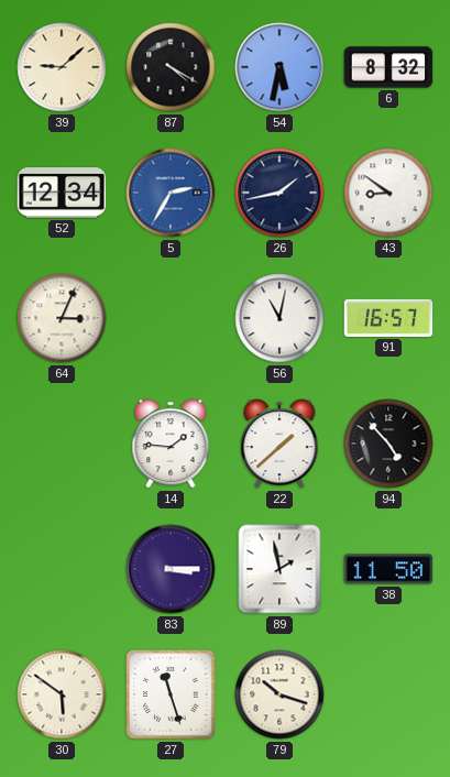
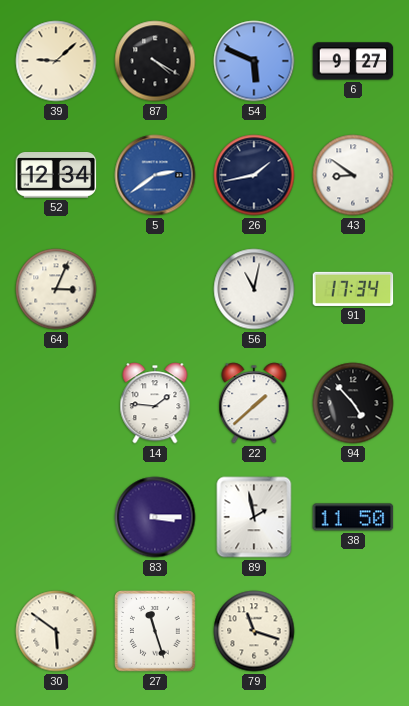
54: 5:32 -> 5:49 (254, 61)
6: 8:32 -> 9:27 (353, 61)
5: 2:35 -> 2:39 (155, 175)
91: 16:57 -> 17:34 (353, 289)
79: 10:18 -> 11:18 (254, 631)
